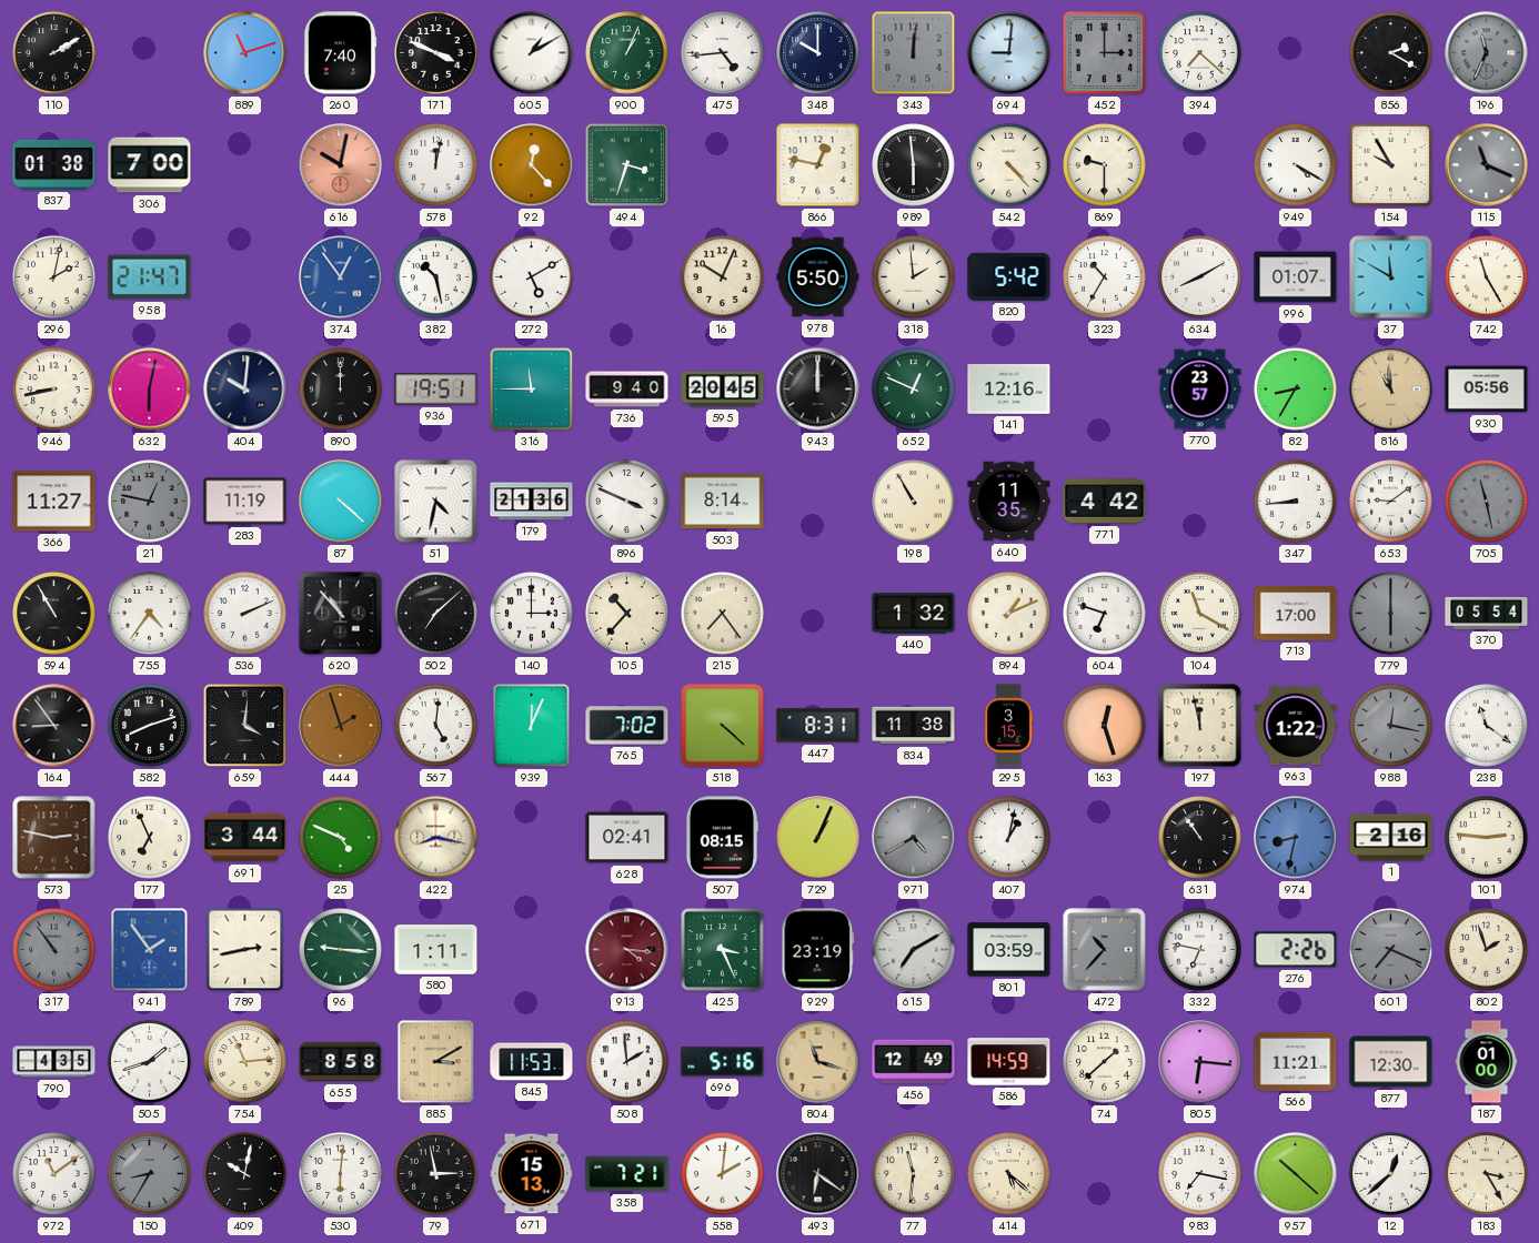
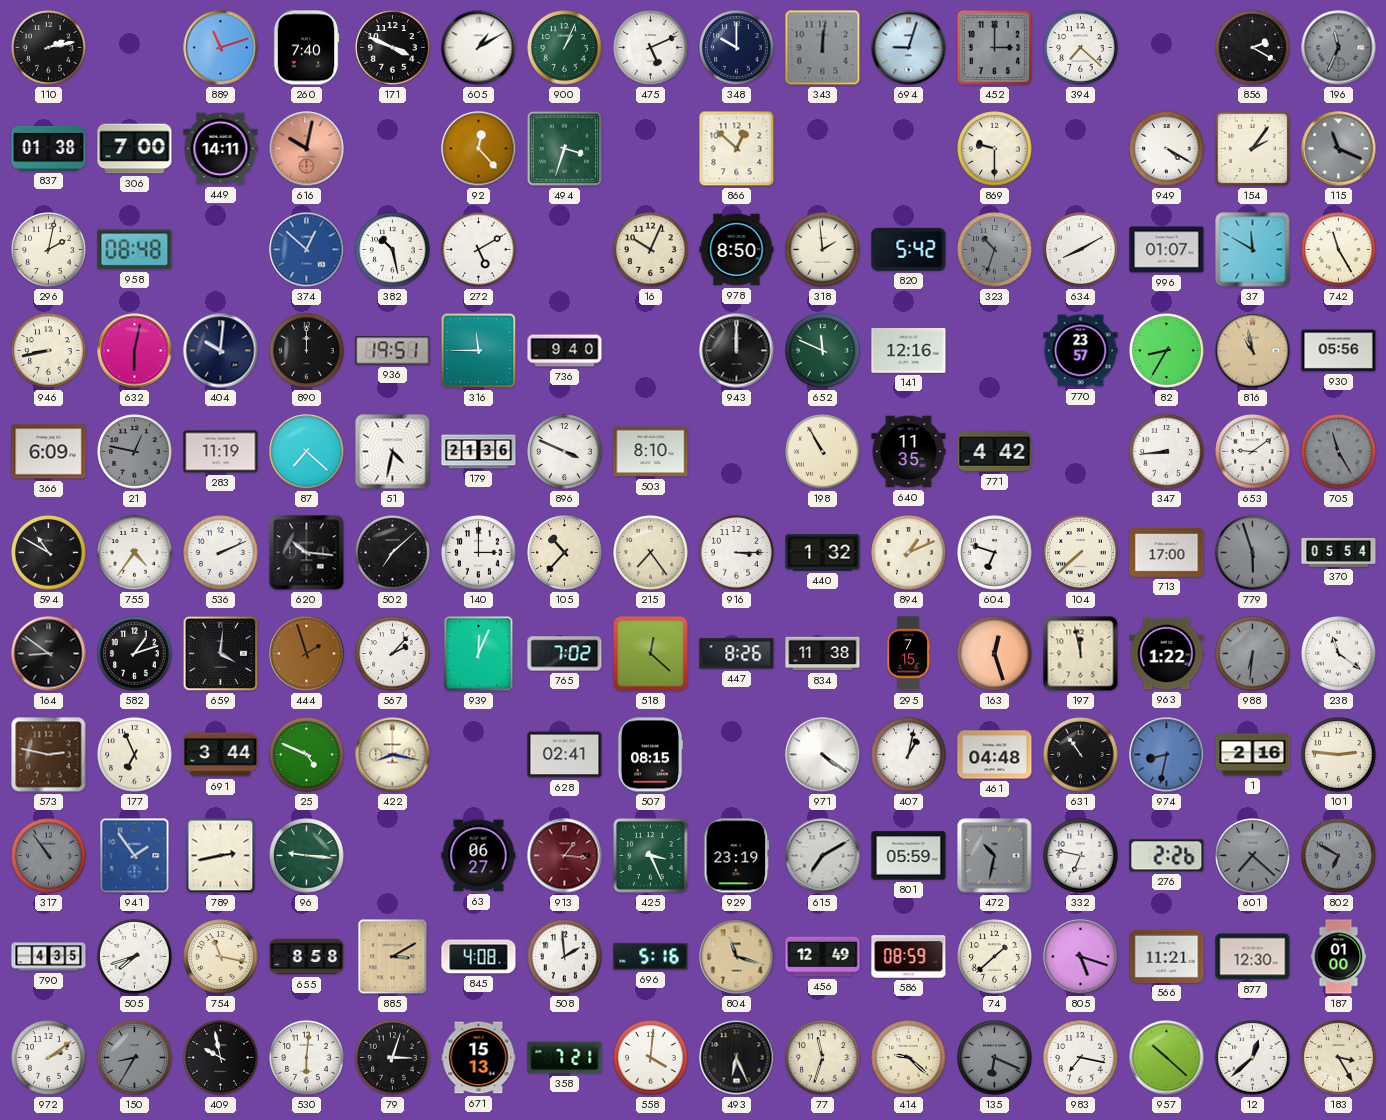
110: 2:10 -> 2:13 (49, 48)
475: 4:44 -> 5:11 (651, 48)
694: 9:01 -> 9:03 (909, 48)
449: none -> 14:11 (221, 149)
578: 12:02 -> none (436, 165)
866: 12:47 -> 12:52 (737, 149)
989: 5:59 -> none (914, 165)
542: 4:23 -> none (1009, 165)
154: 9:55 -> 2:06 (1253, 149)
958: 21:47 -> 08:48 (135, 250)
374: 12:54 -> 12:52 (307, 250)
978: 5:50 -> 8:50 (737, 250)
323: 10:35 -> 10:33 (995, 250)
323 dial: white -> grey (995, 250)
595: 20:45 -> none (723, 390)
652: 12:49 -> 11:49 (823, 351)
816: 10:59 -> 10:58 (1253, 351)
366: 11:27 -> 6:09 (49, 452)
87: 4:22 -> 7:22 (307, 452)
503: 8:14 -> 8:10 (651, 452)
705: 11:28 -> 11:25 (1339, 452)
594: 10:55 -> 10:50 (49, 553)
620: 10:53 -> 10:16 (307, 553)
916: none -> 3:15 (737, 553)
104: 11:20 -> 7:38 (1081, 553)
779: 6:00 -> 5:57 (1253, 553)
164: 8:54 -> 8:51 (49, 654)
582: 8:12 -> 1:12 (135, 654)
567: 5:01 -> 2:07 (393, 654)
518: 4:22 -> 12:22 (651, 654)
447: 8:31 -> 8:26 (737, 654)
295: 3:15 -> 7:15 (909, 654)
988: 12:17 -> 6:31 (1253, 654)
729: 1:04 -> none (818, 838)
971: 4:40 -> 4:21 (823, 755)
971 dial: grey -> white (823, 755)
461: none -> 04:48 (995, 755)
580: 1:11 -> none (436, 950)
63: none -> 06:27 (479, 856)
913: 4:16 -> 1:16 (565, 856)
801: 03:59 -> 05:59 (909, 856)
472: 10:37 -> 10:32 (995, 856)
601: 7:19 -> 7:22 (1253, 856)
802: 1:57 -> 6:50 (1339, 856)
802 dial: cream -> grey (1339, 856)
505: 1:42 -> 7:42 (135, 957)
754: 11:14 -> 11:17 (221, 957)
845: 11:53 -> 4:08 (479, 957)
586: 14:59 -> 08:59 (909, 957)
805: 6:16 -> 5:18 (1081, 957)
972: 11:09 -> 2:09 (49, 1058)
409: 10:02 -> 9:58 (221, 1058)
79: 2:58 -> 3:03 (393, 1058)
558: 2:01 -> 4:01 (651, 1058)
493: 6:21 -> 6:26 (737, 1058)
77: 11:31 -> 11:33 (823, 1058)
414: 5:22 -> 9:22 (909, 1058)
135: none -> 6:19 (995, 1058)
